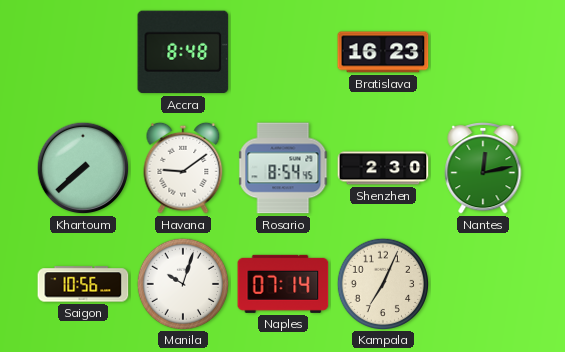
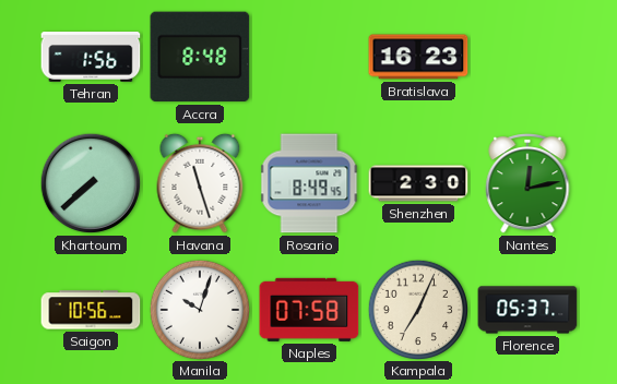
Tehran: none -> 1:56 (91, 58)
Havana: 9:09 -> 11:27 (200, 183)
Rosario: 8:54 -> 8:49 (309, 183)
Naples: 07:14 -> 07:58 (309, 310)
Florence: none -> 05:37 (527, 310)
